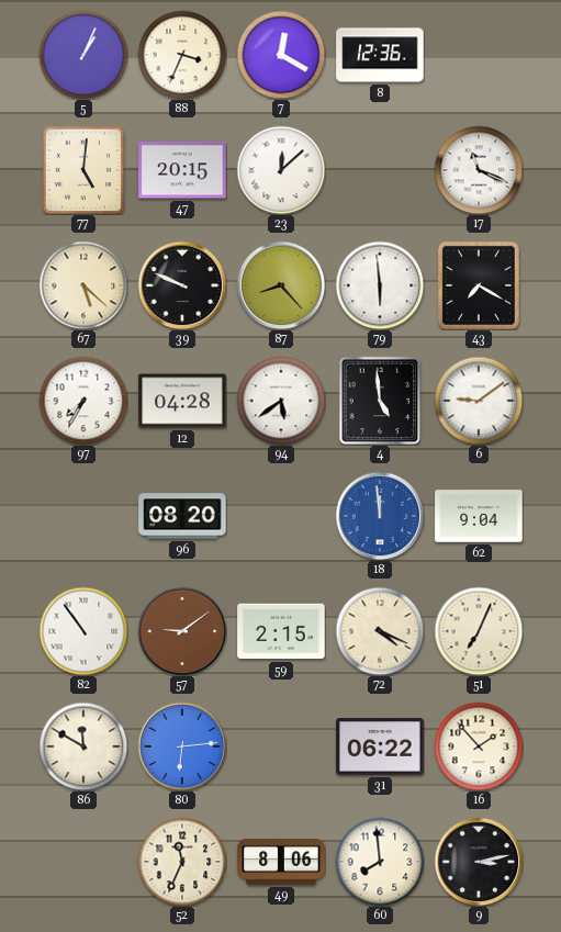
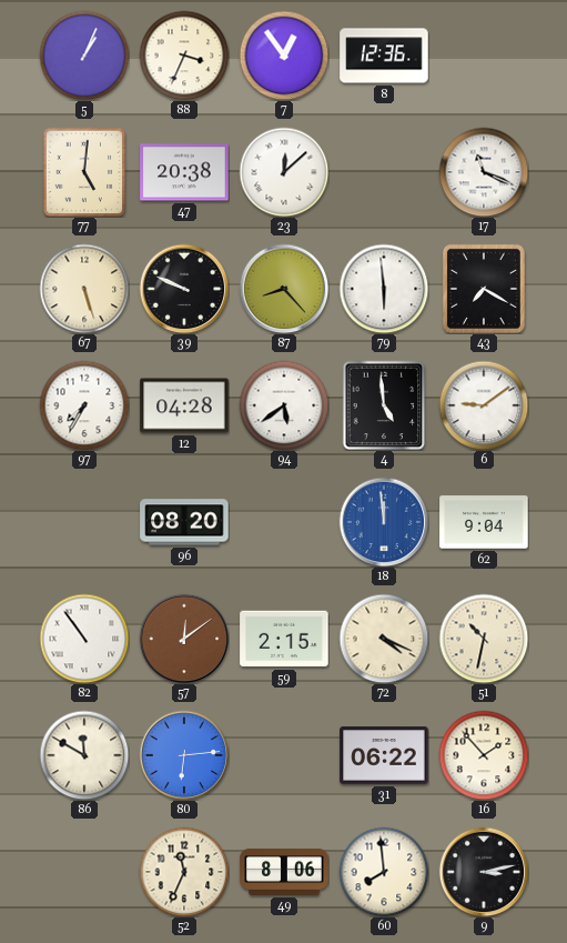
7: 12:20 -> 12:54 (284, 56)
47: 20:15 -> 20:38 (184, 172)
67: 5:22 -> 5:27 (84, 289)
57: 9:09 -> 12:09 (184, 639)
51: 7:04 -> 10:32 (484, 639)
